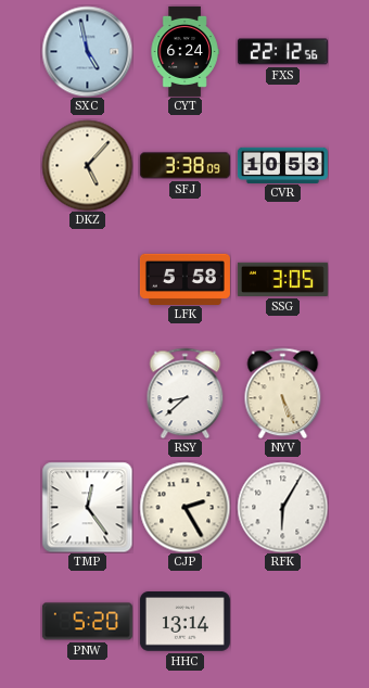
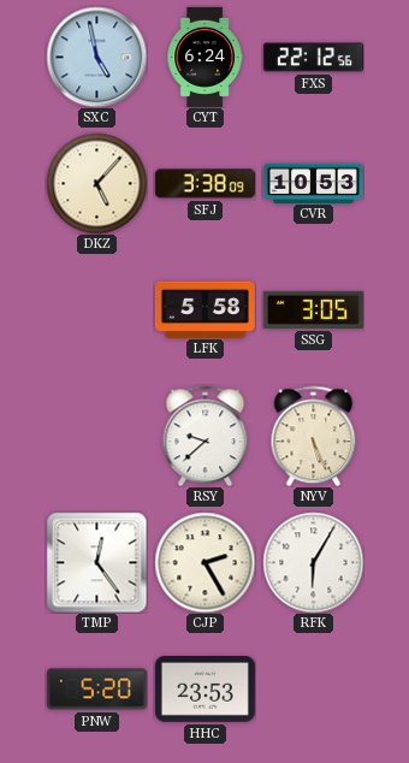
RSY: 8:38 -> 9:38 (206, 436)
HHC: 13:14 -> 23:53 (204, 690)
